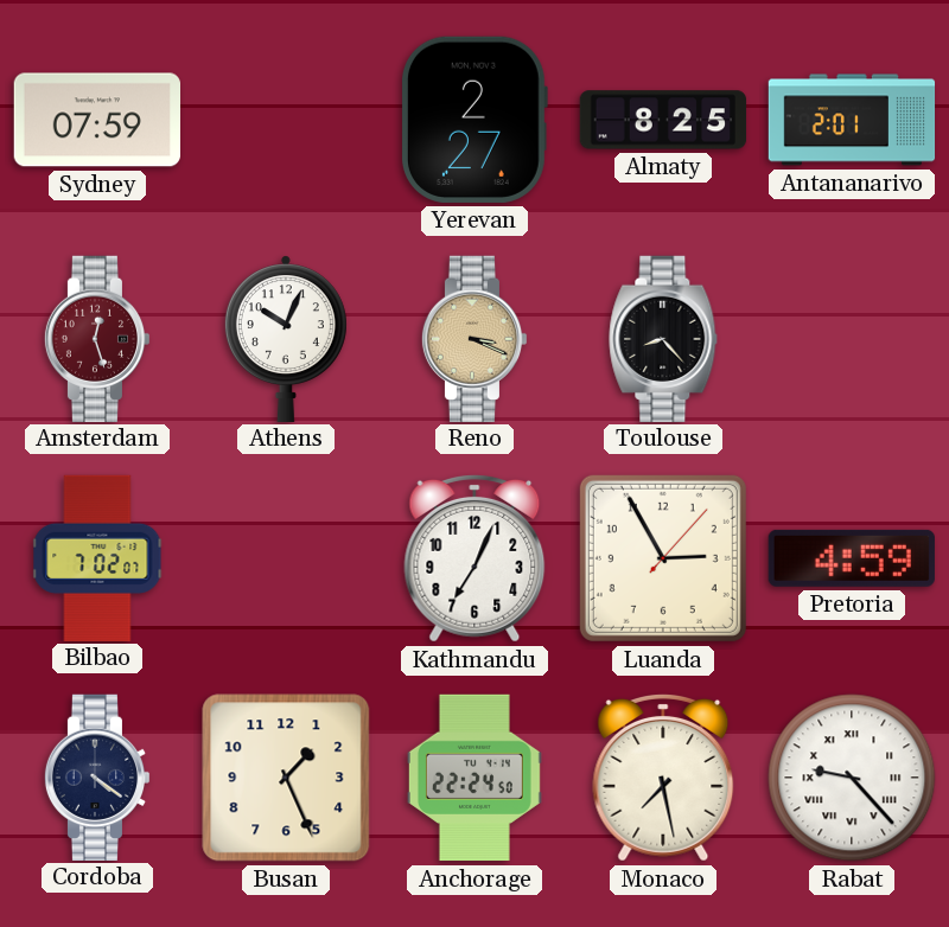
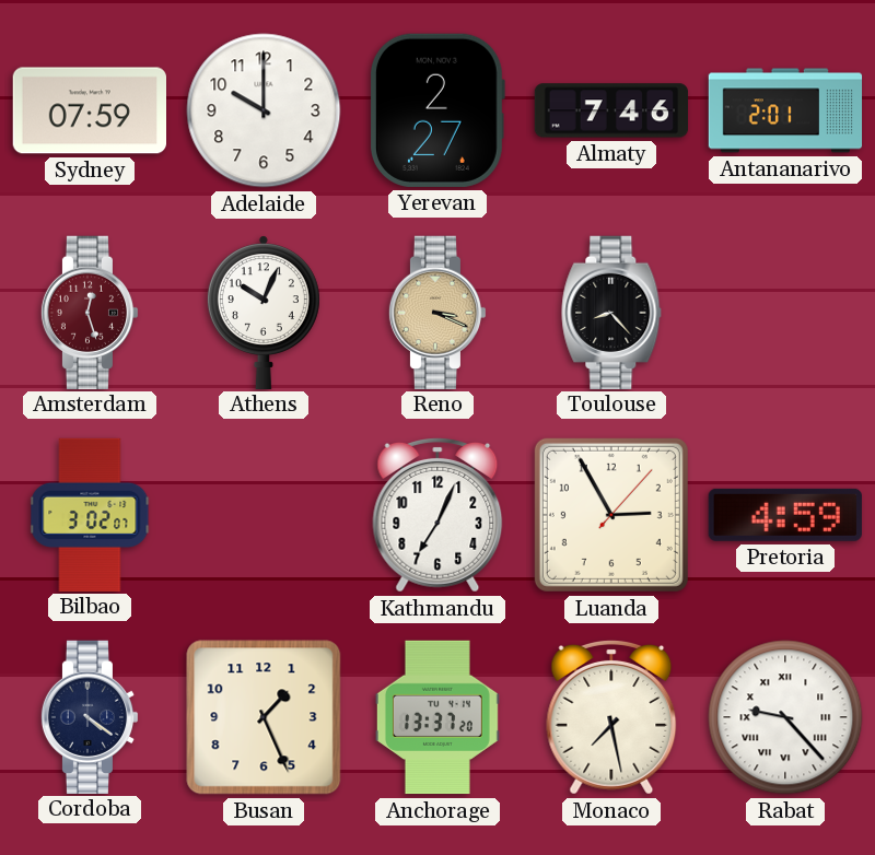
Adelaide: none -> 10:00 (264, 110)
Almaty: 8:25 -> 7:46 (611, 110)
Bilbao: 7:02 -> 3:02 (90, 514)
Anchorage: 22:24 -> 13:37 (437, 717)
